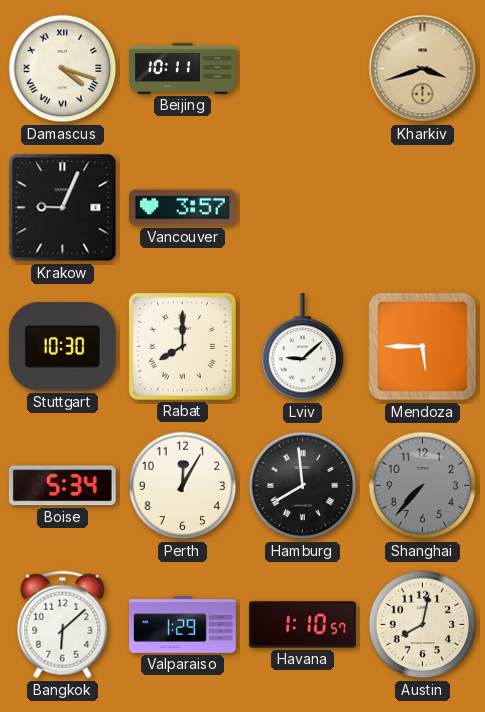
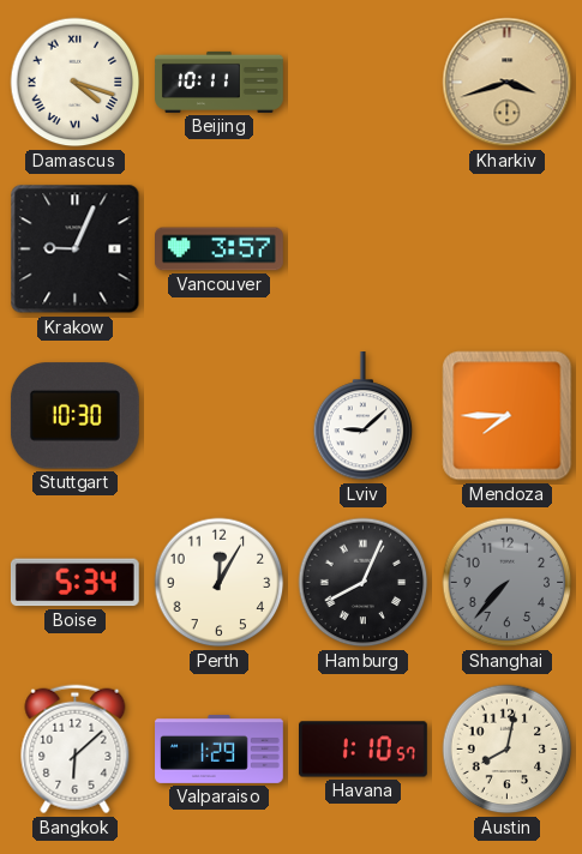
Rabat: 8:00 -> none (182, 346)
Mendoza: 5:45 -> 7:45 (508, 416)
Hamburg: 7:59 -> 8:04 (364, 583)
